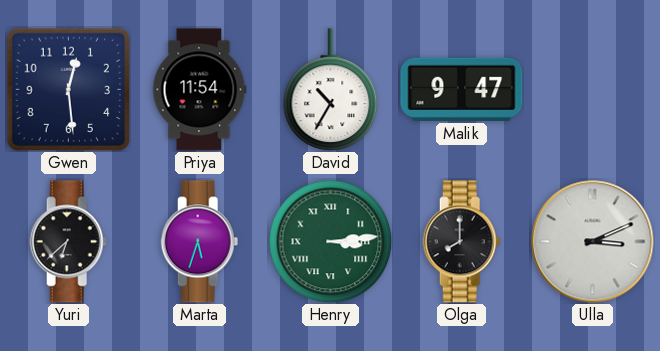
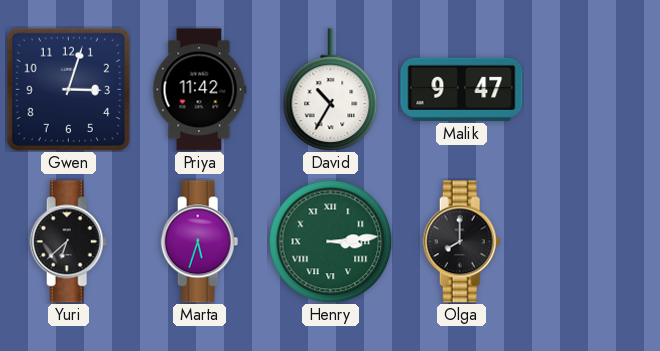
Gwen: 12:29 -> 3:03 (68, 89)
Priya: 11:54 -> 11:42 (200, 90)
Ulla: 3:11 -> none (593, 242)
